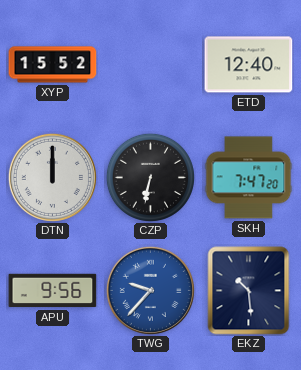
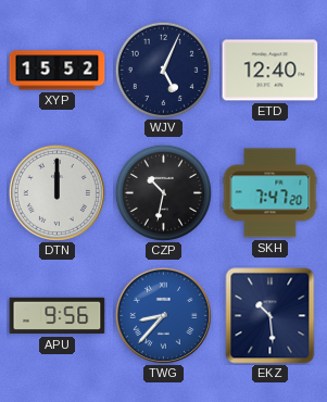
WJV: none -> 5:04 (163, 70)
CZP: 6:32 -> 10:32 (163, 192)
TWG: 9:37 -> 8:37 (163, 315)
